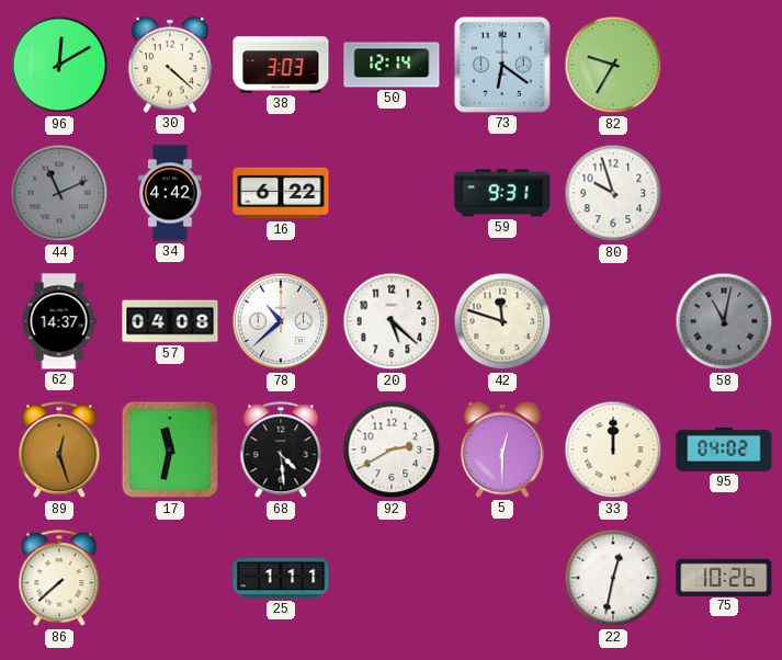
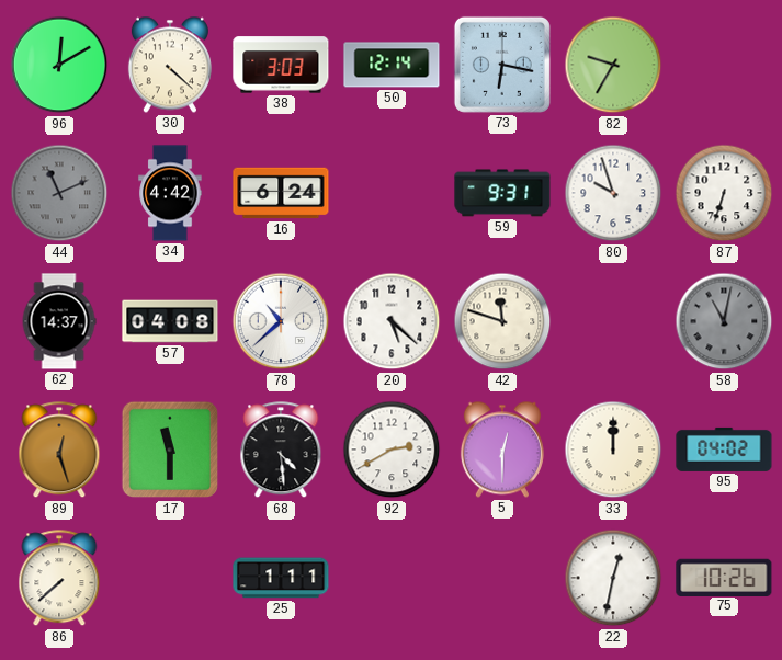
73: 6:21 -> 6:17 (502, 65)
16: 6:22 -> 6:24 (281, 193)
87: none -> 6:33 (724, 193)
17: 11:32 -> 11:30 (170, 450)
